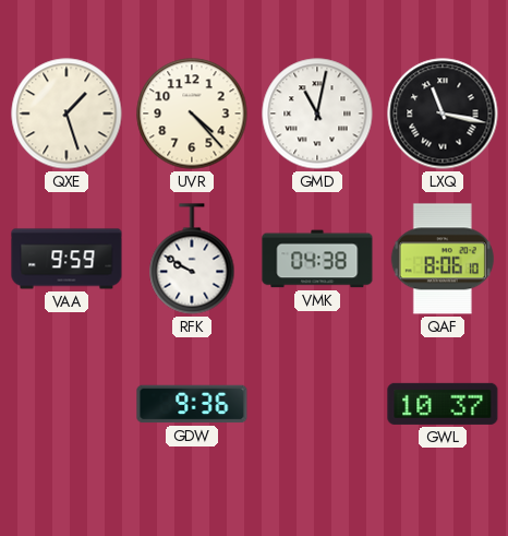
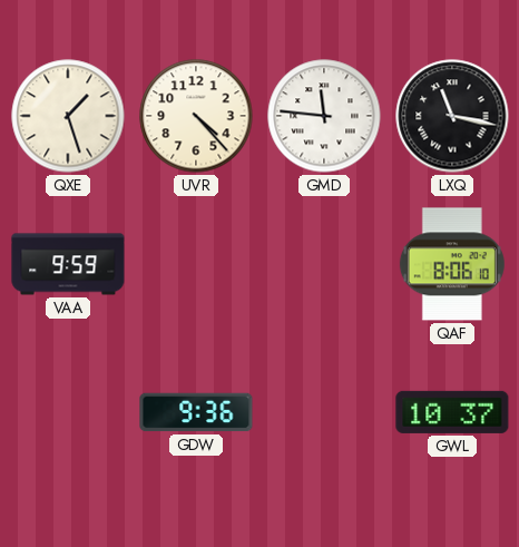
GMD: 11:02 -> 11:46 (324, 116)
RFK: 9:50 -> none (192, 259)
VMK: 04:38 -> none (317, 259)
